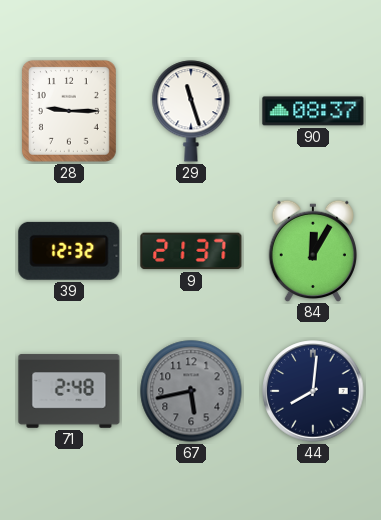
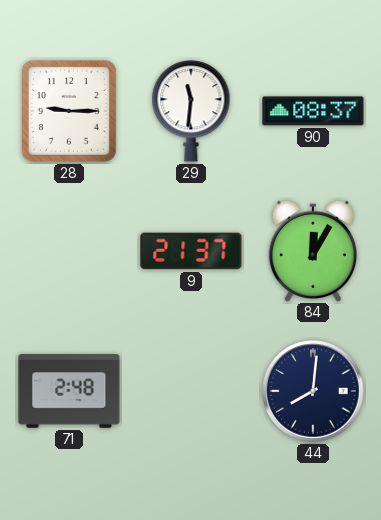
29: 11:27 -> 11:31 (191, 111)
39: 12:32 -> none (69, 251)
67: 5:43 -> none (191, 391)
